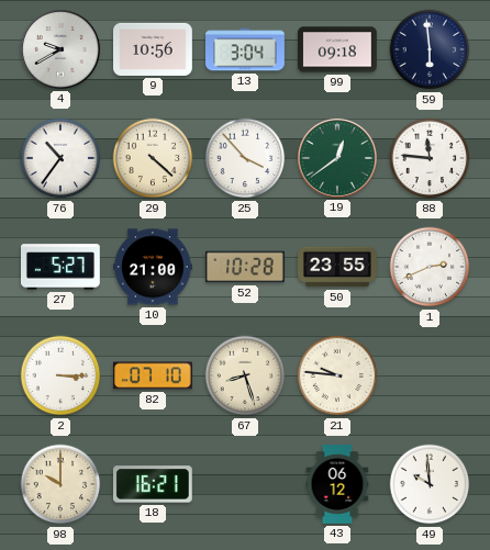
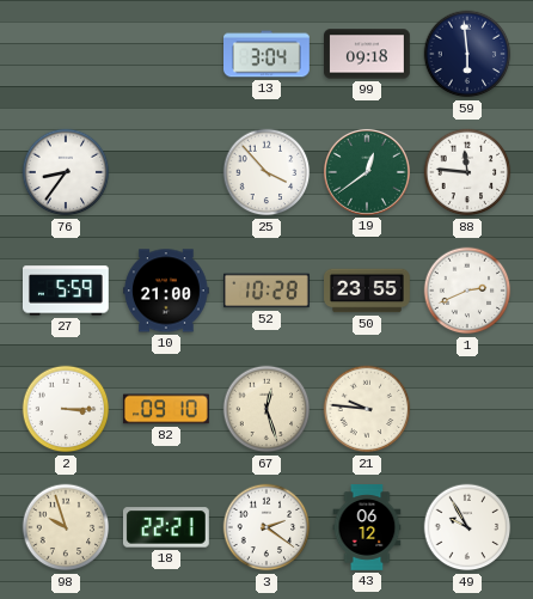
4: 9:40 -> none (60, 49)
9: 10:56 -> none (154, 49)
76: 10:36 -> 8:36 (66, 172)
29: 4:22 -> none (153, 158)
27: 5:27 -> 5:59 (67, 291)
82: 07:10 -> 09:10 (166, 409)
67: 8:27 -> 12:27 (266, 409)
98: 10:00 -> 9:57 (66, 527)
18: 16:21 -> 22:21 (166, 527)
3: none -> 2:21 (266, 527)
49: 9:59 -> 9:55 (467, 527)
